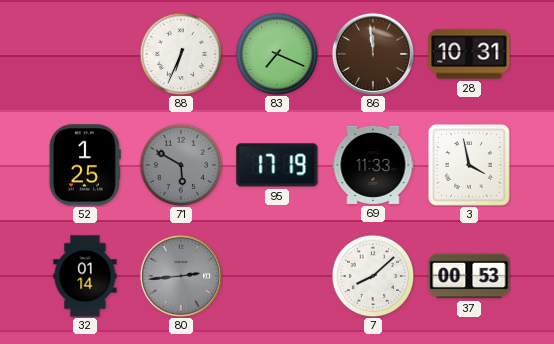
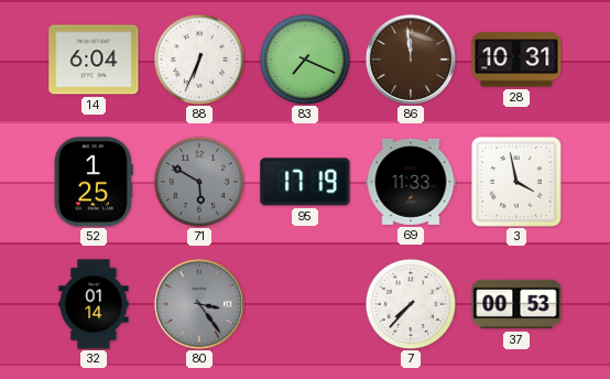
14: none -> 6:04 (94, 59)
80: 2:44 -> 3:24 (199, 304)
7: 8:08 -> 7:37 (411, 304)
